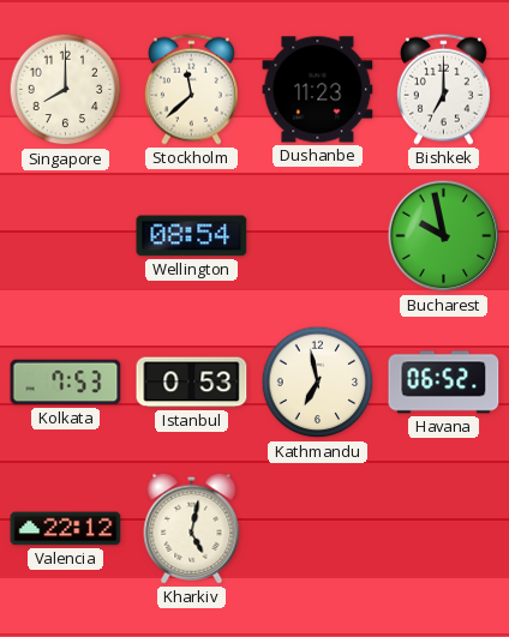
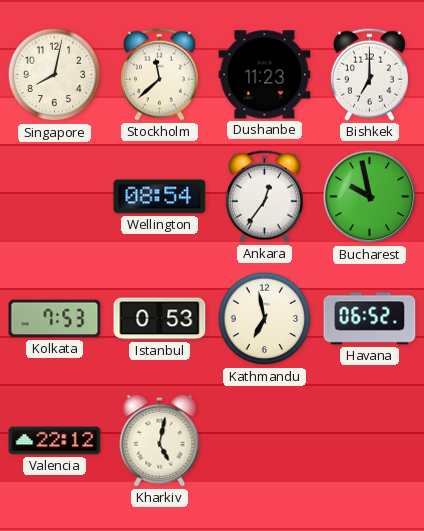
Singapore: 8:00 -> 8:02 (55, 75)
Ankara: none -> 12:36 (264, 196)
